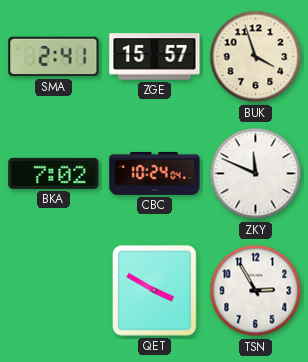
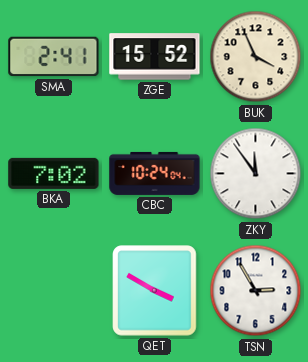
ZGE: 15:57 -> 15:52 (155, 57)
BUK: 3:57 -> 3:56 (256, 57)
ZKY: 11:49 -> 11:54 (256, 174)
